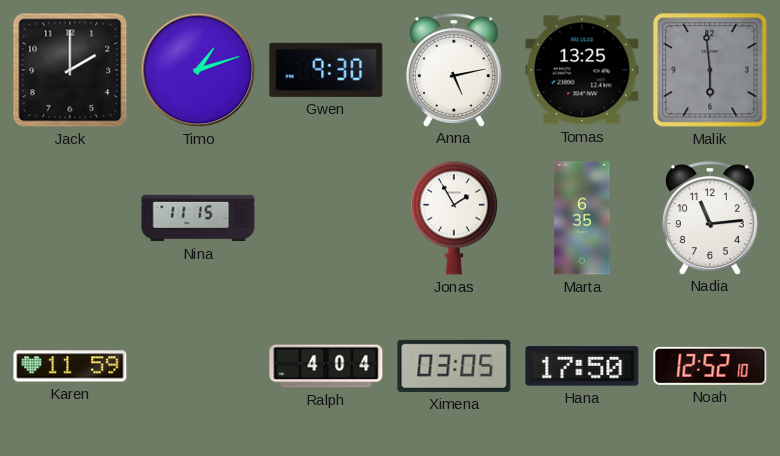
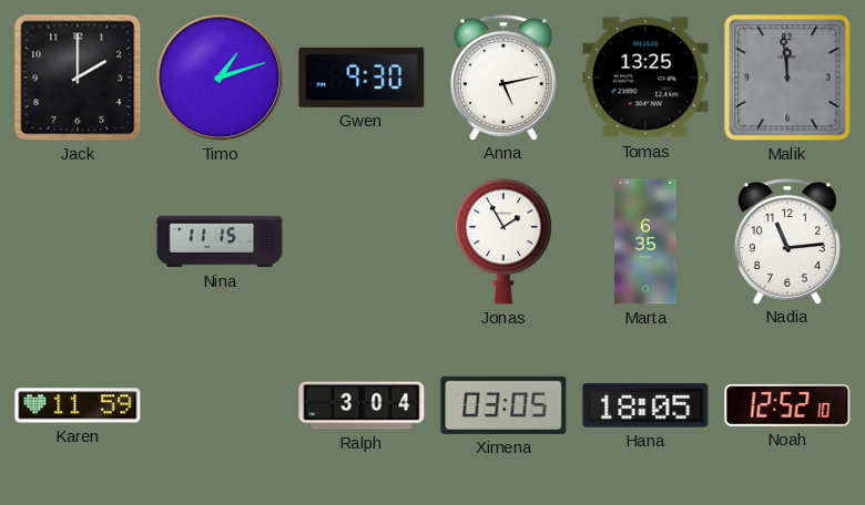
Malik: 5:59 -> 11:59 (787, 78)
Ralph: 4:04 -> 3:04 (362, 405)
Hana: 17:50 -> 18:05 (645, 405)
